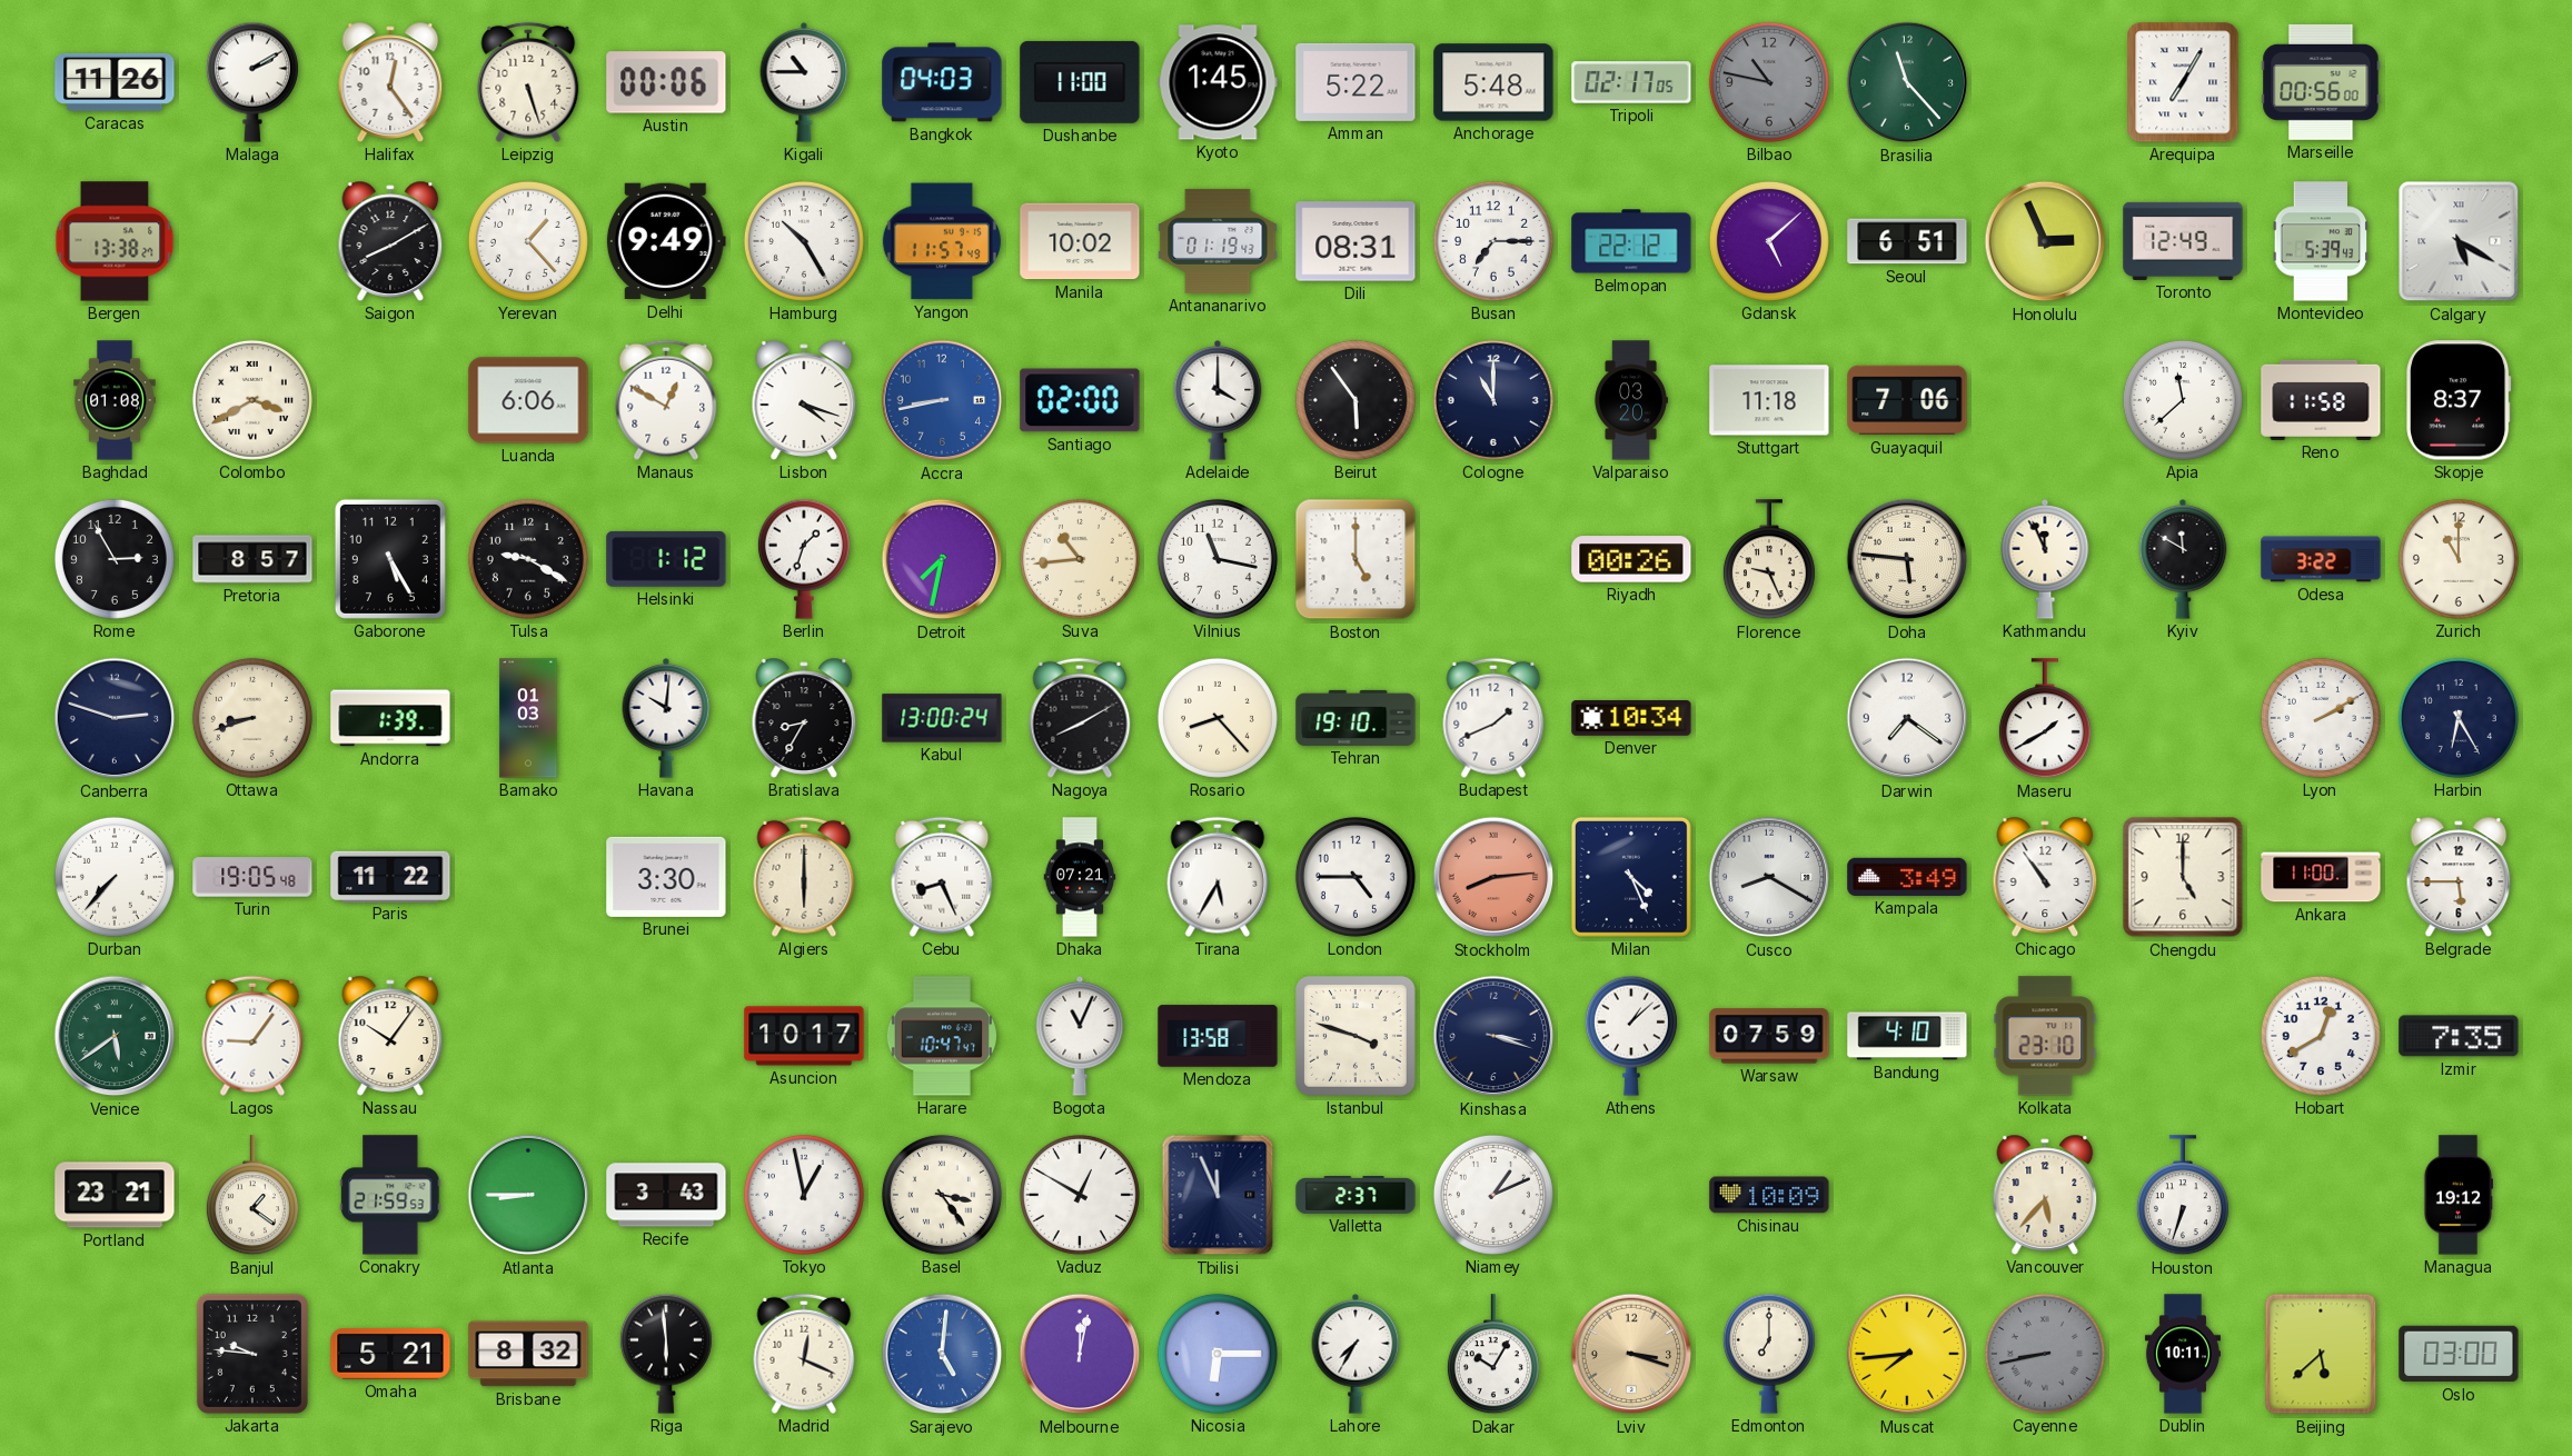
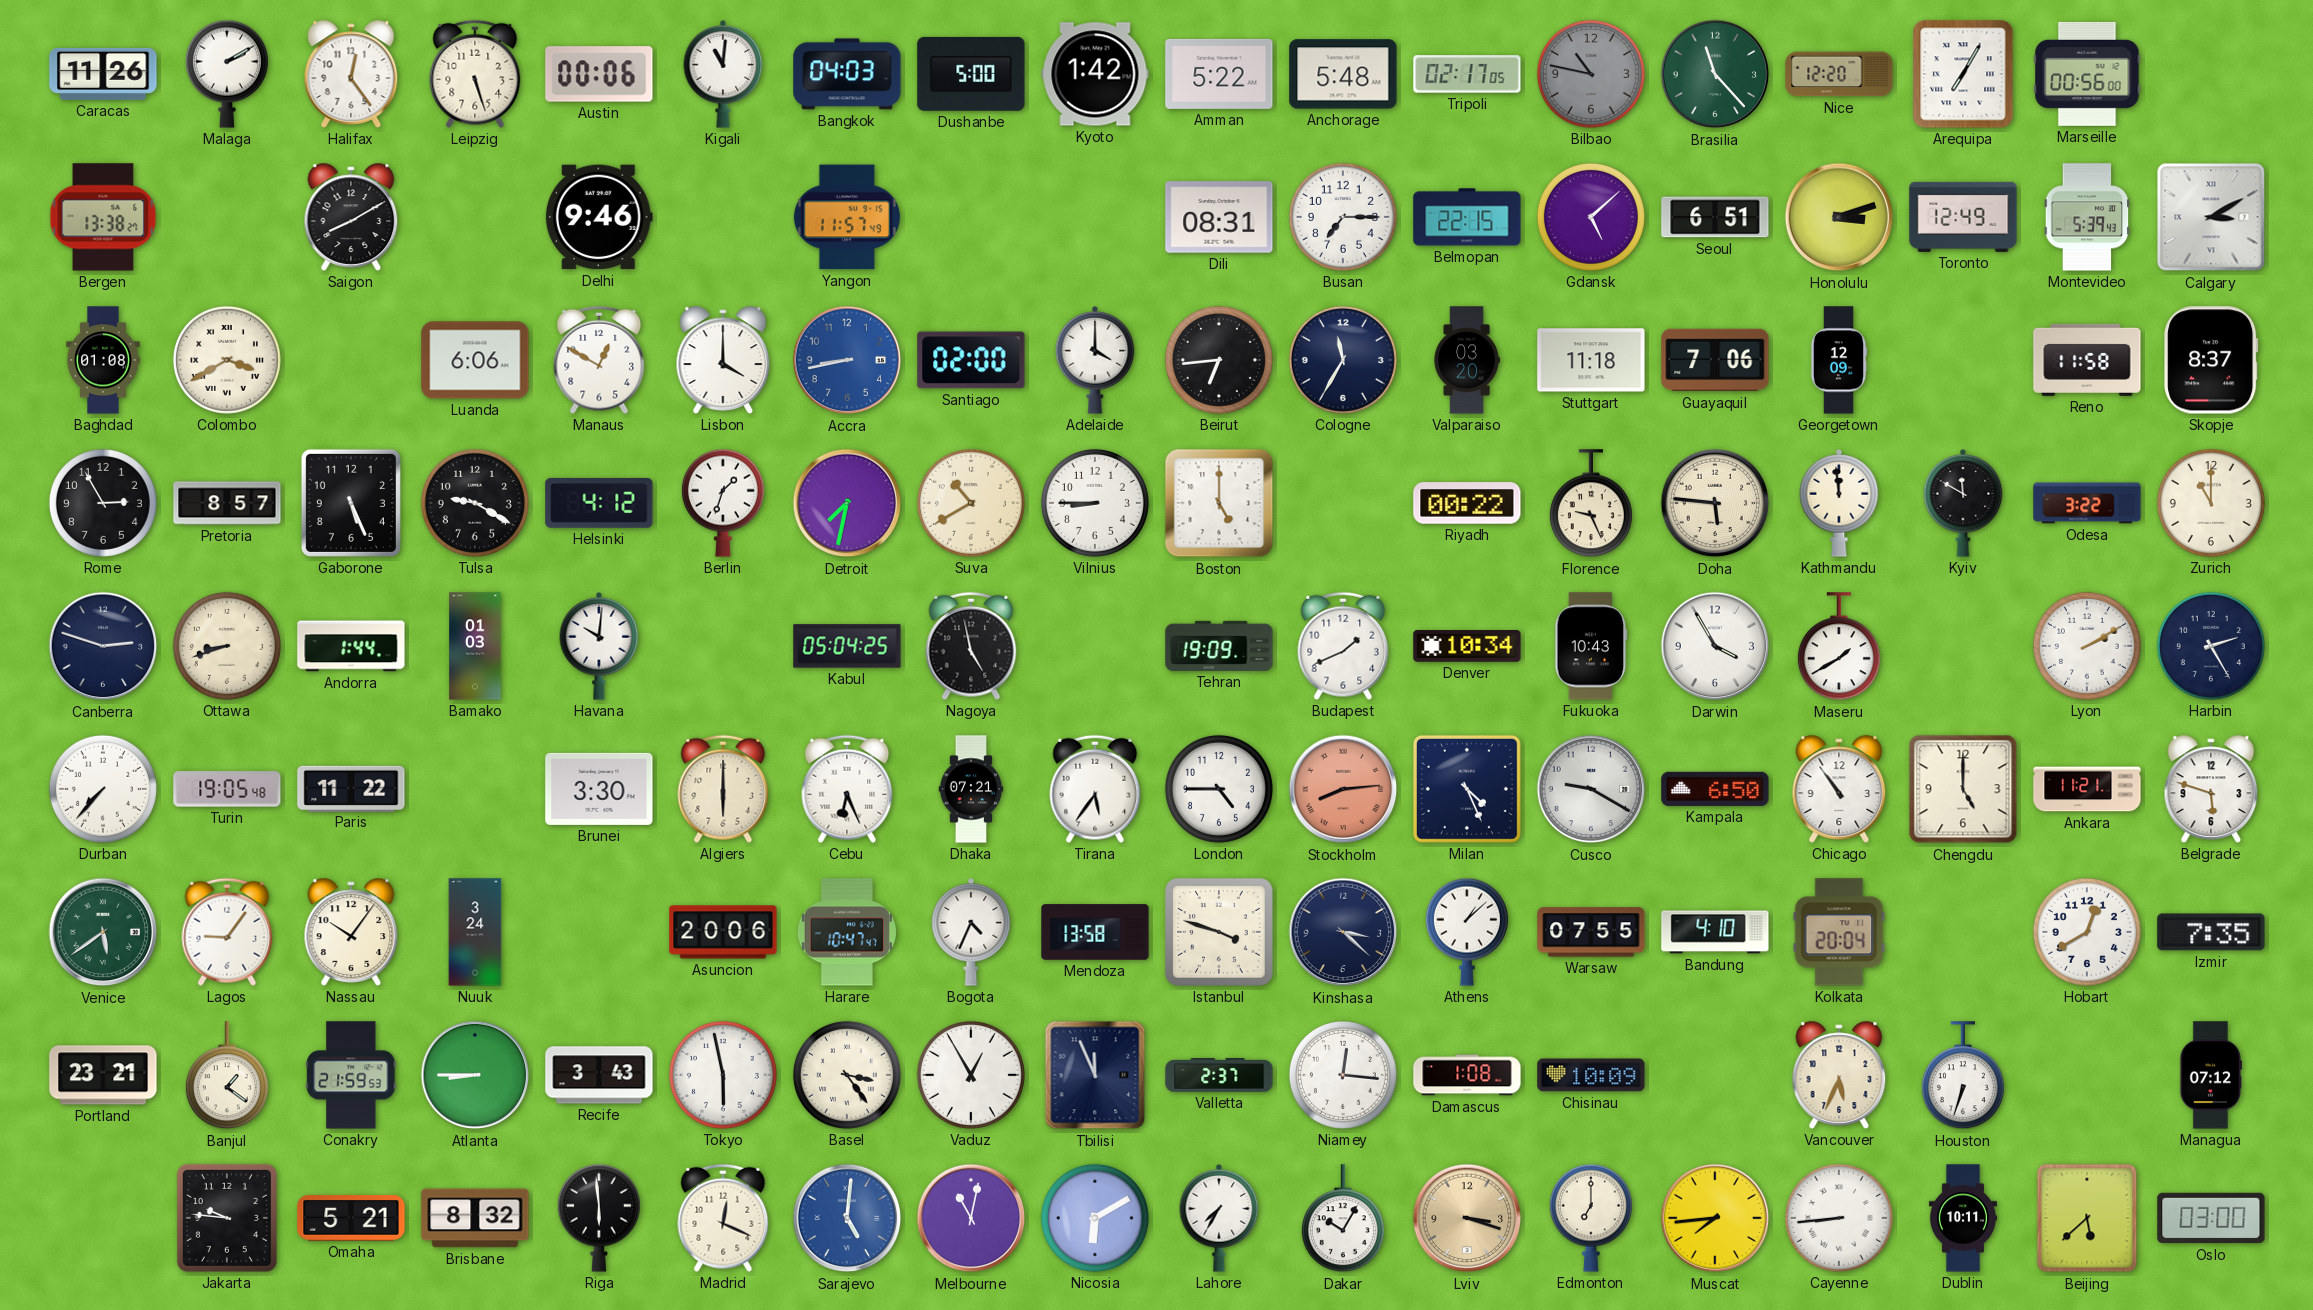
Kigali: 10:45 -> 11:01 (723, 74)
Dushanbe: 11:00 -> 5:00 (971, 74)
Kyoto: 1:45 -> 1:42 (1095, 74)
Nice: none -> 12:20 (1839, 74)
Yerevan: 1:23 -> none (528, 241)
Delhi: 9:49 -> 9:46 (599, 217)
Hamburg: 10:25 -> none (804, 241)
Manila: 10:02 -> none (1080, 241)
Antananarivo: 01:19 -> none (1218, 241)
Belmopan: 22:12 -> 22:15 (1467, 217)
Honolulu: 2:56 -> 3:12 (1839, 217)
Calgary: 5:20 -> 3:10 (2211, 217)
Lisbon: 4:18 -> 4:00 (723, 360)
Beirut: 5:54 -> 6:44 (1219, 360)
Cologne: 11:00 -> 11:35 (1343, 360)
Georgetown: none -> 12:09 (1839, 360)
Apia: 11:38 -> none (2183, 400)
Gaborone: 5:25 -> 5:26 (351, 503)
Helsinki: 1:12 -> 4:12 (599, 503)
Suva: 10:44 -> 10:40 (971, 503)
Vilnius: 11:17 -> 8:45 (1095, 503)
Riyadh: 00:26 -> 00:22 (1467, 503)
Kathmandu: 11:56 -> 11:59 (1839, 503)
Andorra: 1:39 -> 1:44 (351, 646)
Bratislava: 8:35 -> none (804, 718)
Kabul: 13:00 -> 05:04 (847, 646)
Nagoya: 8:10 -> 4:58 (971, 646)
Rosario: 8:23 -> none (1218, 718)
Tehran: 19:10 -> 19:09 (1219, 646)
Fukuoka: none -> 10:43 (1591, 646)
Darwin: 7:21 -> 3:55 (1715, 646)
Harbin: 6:25 -> 2:25 (2211, 646)
Cebu: 8:26 -> 6:26 (847, 789)
Tirana: 5:35 -> 5:36 (1095, 789)
Cusco: 8:20 -> 9:20 (1591, 789)
Kampala: 3:49 -> 6:50 (1715, 789)
Ankara: 11:00 -> 11:21 (2087, 789)
Belgrade: 5:45 -> 5:48 (2211, 789)
Nuuk: none -> 3:24 (475, 932)
Asuncion: 10:17 -> 20:06 (723, 932)
Bogota: 11:04 -> 4:34 (971, 932)
Kinshasa: 3:18 -> 3:22 (1343, 932)
Warsaw: 07:59 -> 07:55 (1591, 932)
Kolkata: 23:10 -> 20:04 (1839, 932)
Tokyo: 12:58 -> 5:58 (723, 1075)
Vaduz: 12:50 -> 12:55 (971, 1075)
Niamey: 1:11 -> 12:16 (1343, 1075)
Damascus: none -> 1:08 (1467, 1075)
Vancouver: 5:37 -> 5:34 (1839, 1075)
Managua: 19:12 -> 07:12 (2210, 1075)
Melbourne: 12:02 -> 11:02 (971, 1218)
Nicosia: 6:15 -> 6:10 (1095, 1218)
Cayenne: 8:43 -> 8:44 (1839, 1218)
Cayenne dial: grey -> white (1839, 1218)
